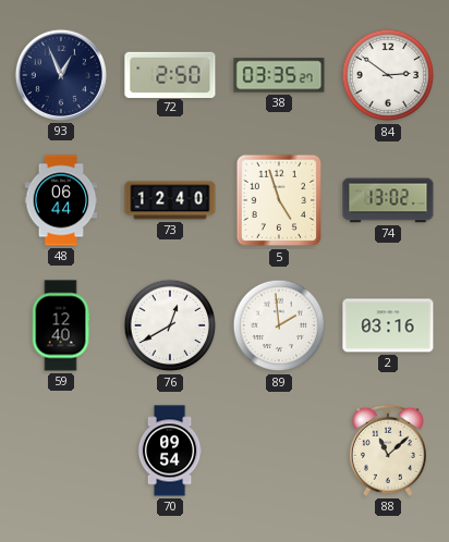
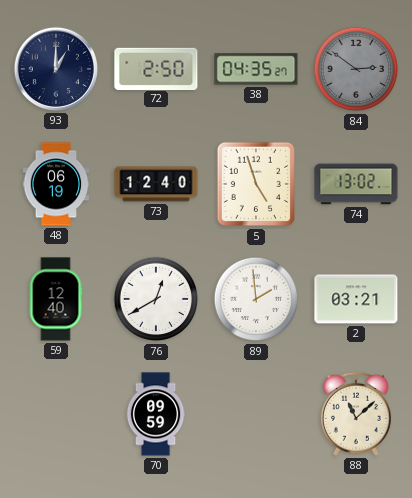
93: 12:56 -> 1:00 (56, 69)
38: 03:35 -> 04:35 (256, 69)
84 dial: white -> grey (356, 69)
48: 06:44 -> 06:19 (56, 184)
2: 03:16 -> 03:21 (356, 299)
70: 09:54 -> 09:59 (156, 414)
